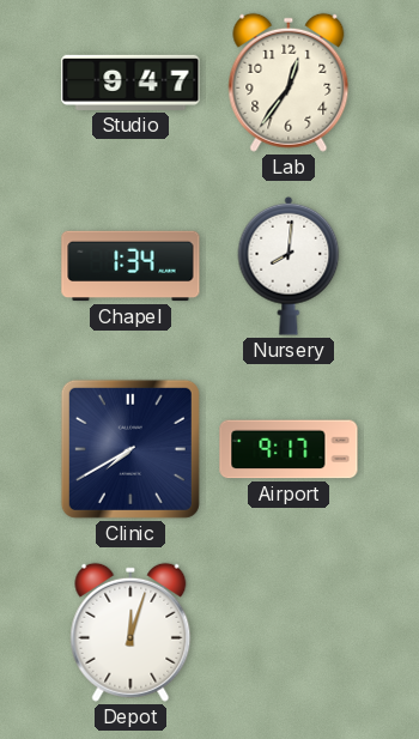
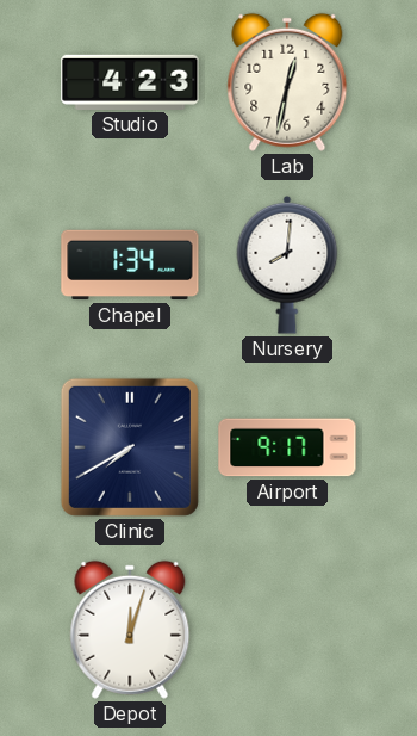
Studio: 9:47 -> 4:23 (130, 82)
Lab: 12:36 -> 12:32 (287, 82)
